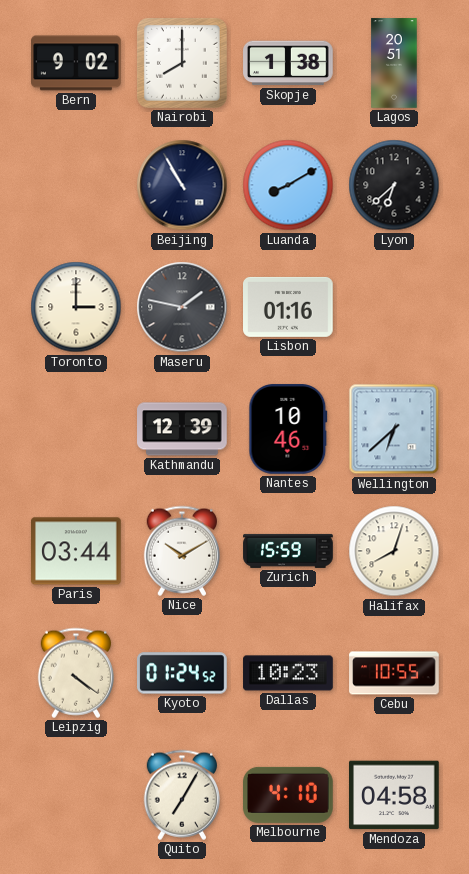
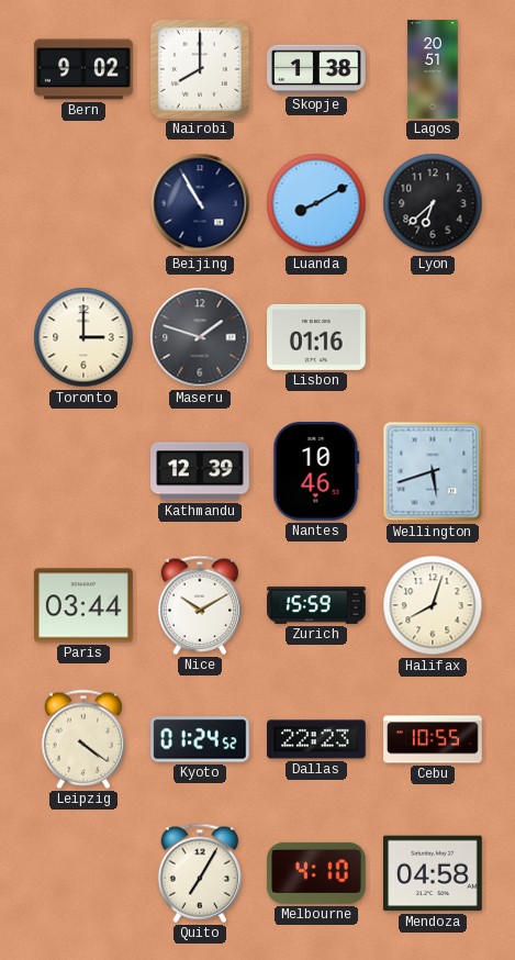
Maseru: 1:47 -> 1:48 (200, 337)
Wellington: 6:38 -> 5:42 (433, 471)
Dallas: 10:23 -> 22:23 (316, 739)
